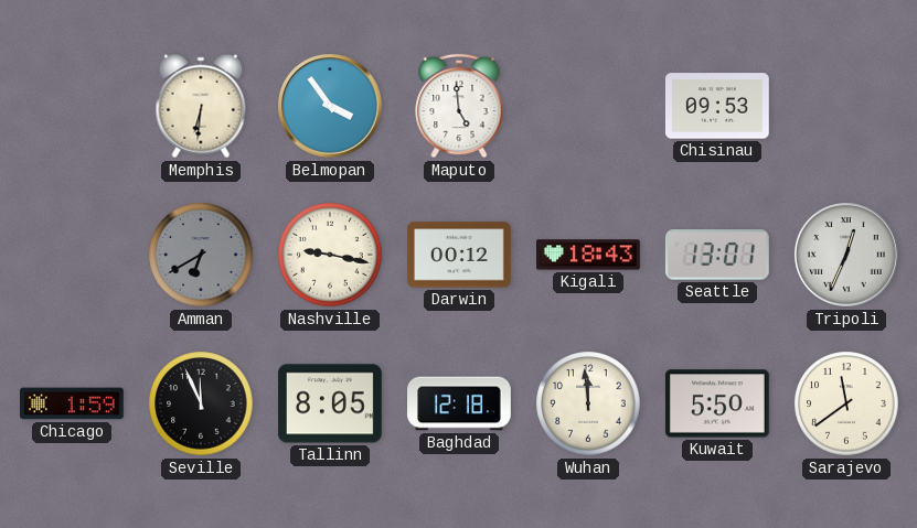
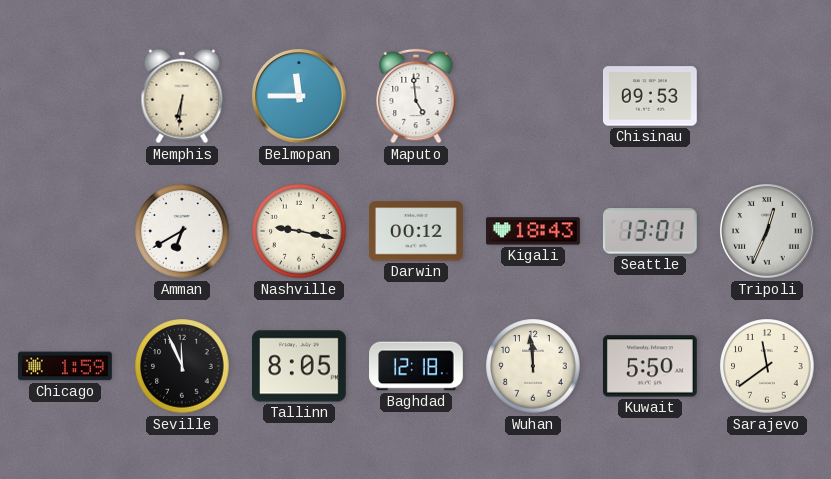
Belmopan: 3:54 -> 11:45 (300, 97)
Amman dial: grey -> white (182, 231)
